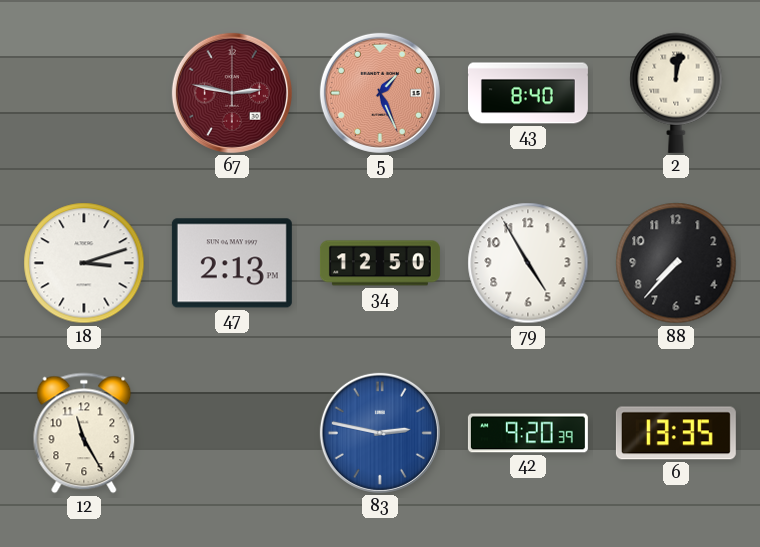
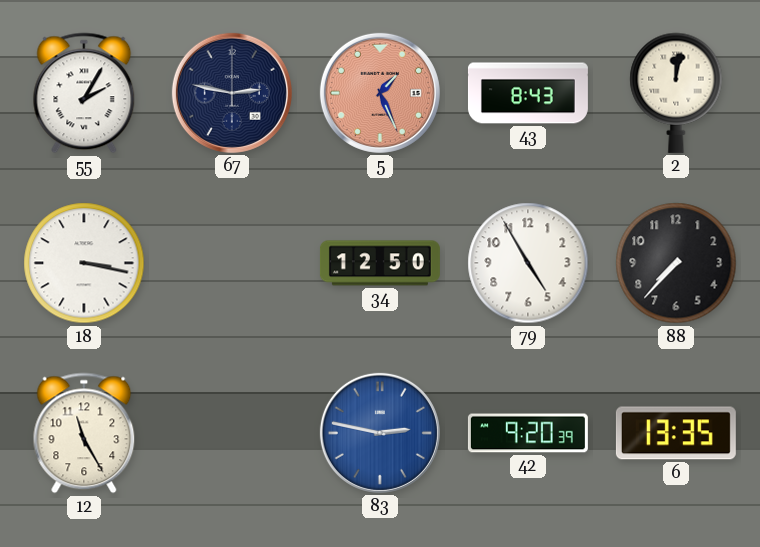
55: none -> 2:05 (84, 93)
67 dial: burgundy -> navy (232, 93)
43: 8:40 -> 8:43 (528, 93)
18: 3:12 -> 3:17 (84, 263)
47: 2:13 -> none (232, 263)
